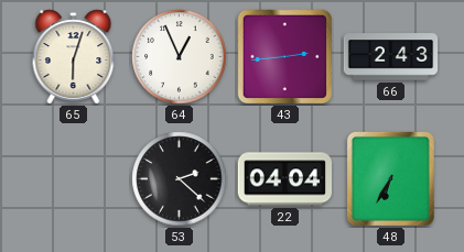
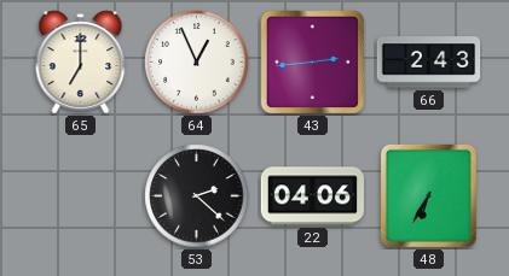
65: 6:03 -> 7:00 (81, 63)
22: 04:04 -> 04:06 (313, 196)
